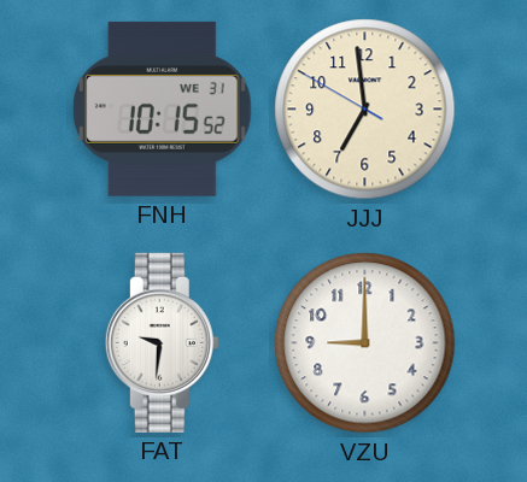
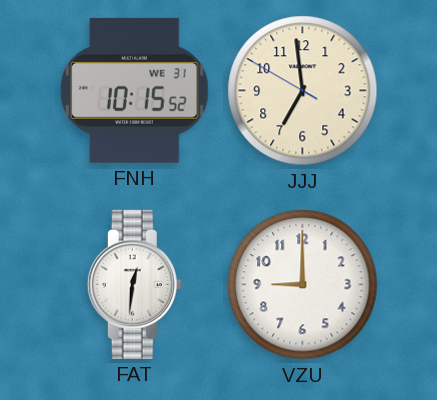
FAT: 9:31 -> 12:31 (134, 284)
